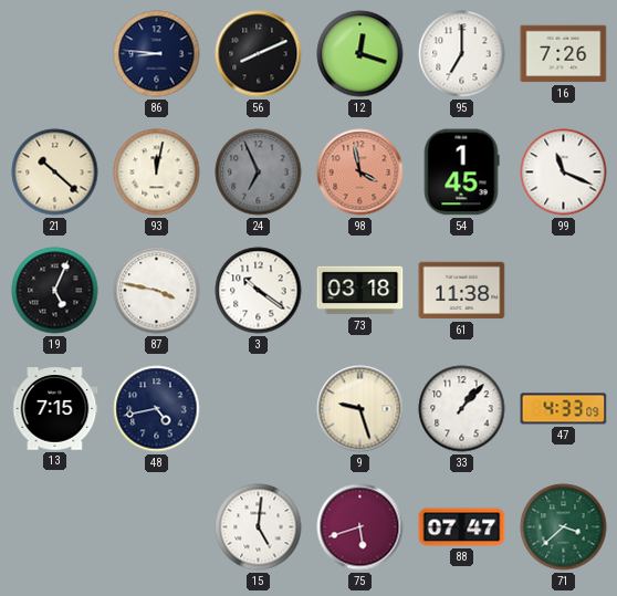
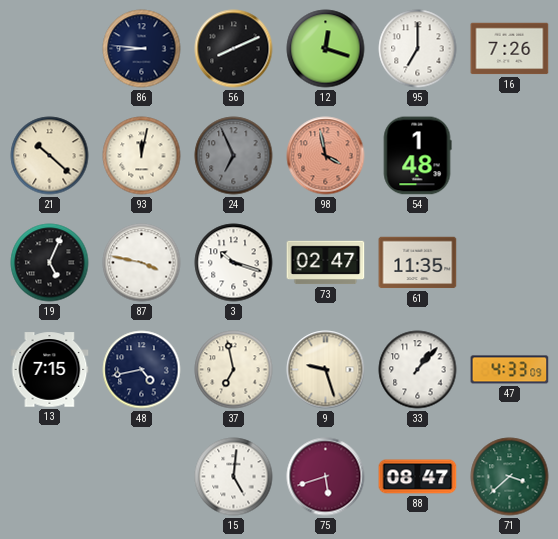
54: 1:45 -> 1:48 (417, 156)
99: 11:19 -> none (564, 172)
3: 10:21 -> 10:18 (234, 263)
73: 03:18 -> 02:47 (326, 263)
61: 11:38 -> 11:35 (418, 263)
37: none -> 6:58 (234, 370)
88: 07:47 -> 08:47 (418, 477)
